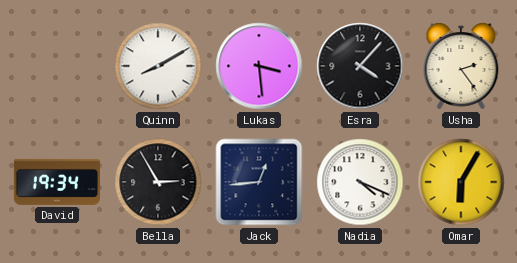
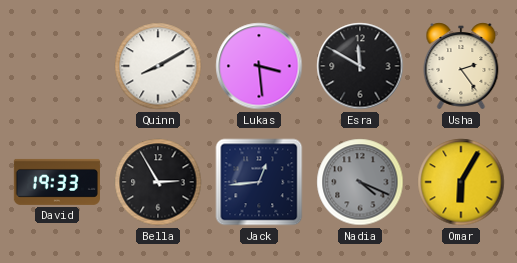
Esra: 4:07 -> 11:50 (360, 66)
David: 19:34 -> 19:33 (57, 182)
Nadia dial: white -> grey (360, 182)
